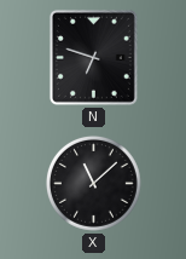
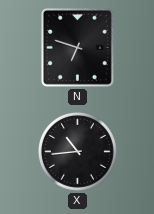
X: 11:08 -> 10:44 (77, 151)
